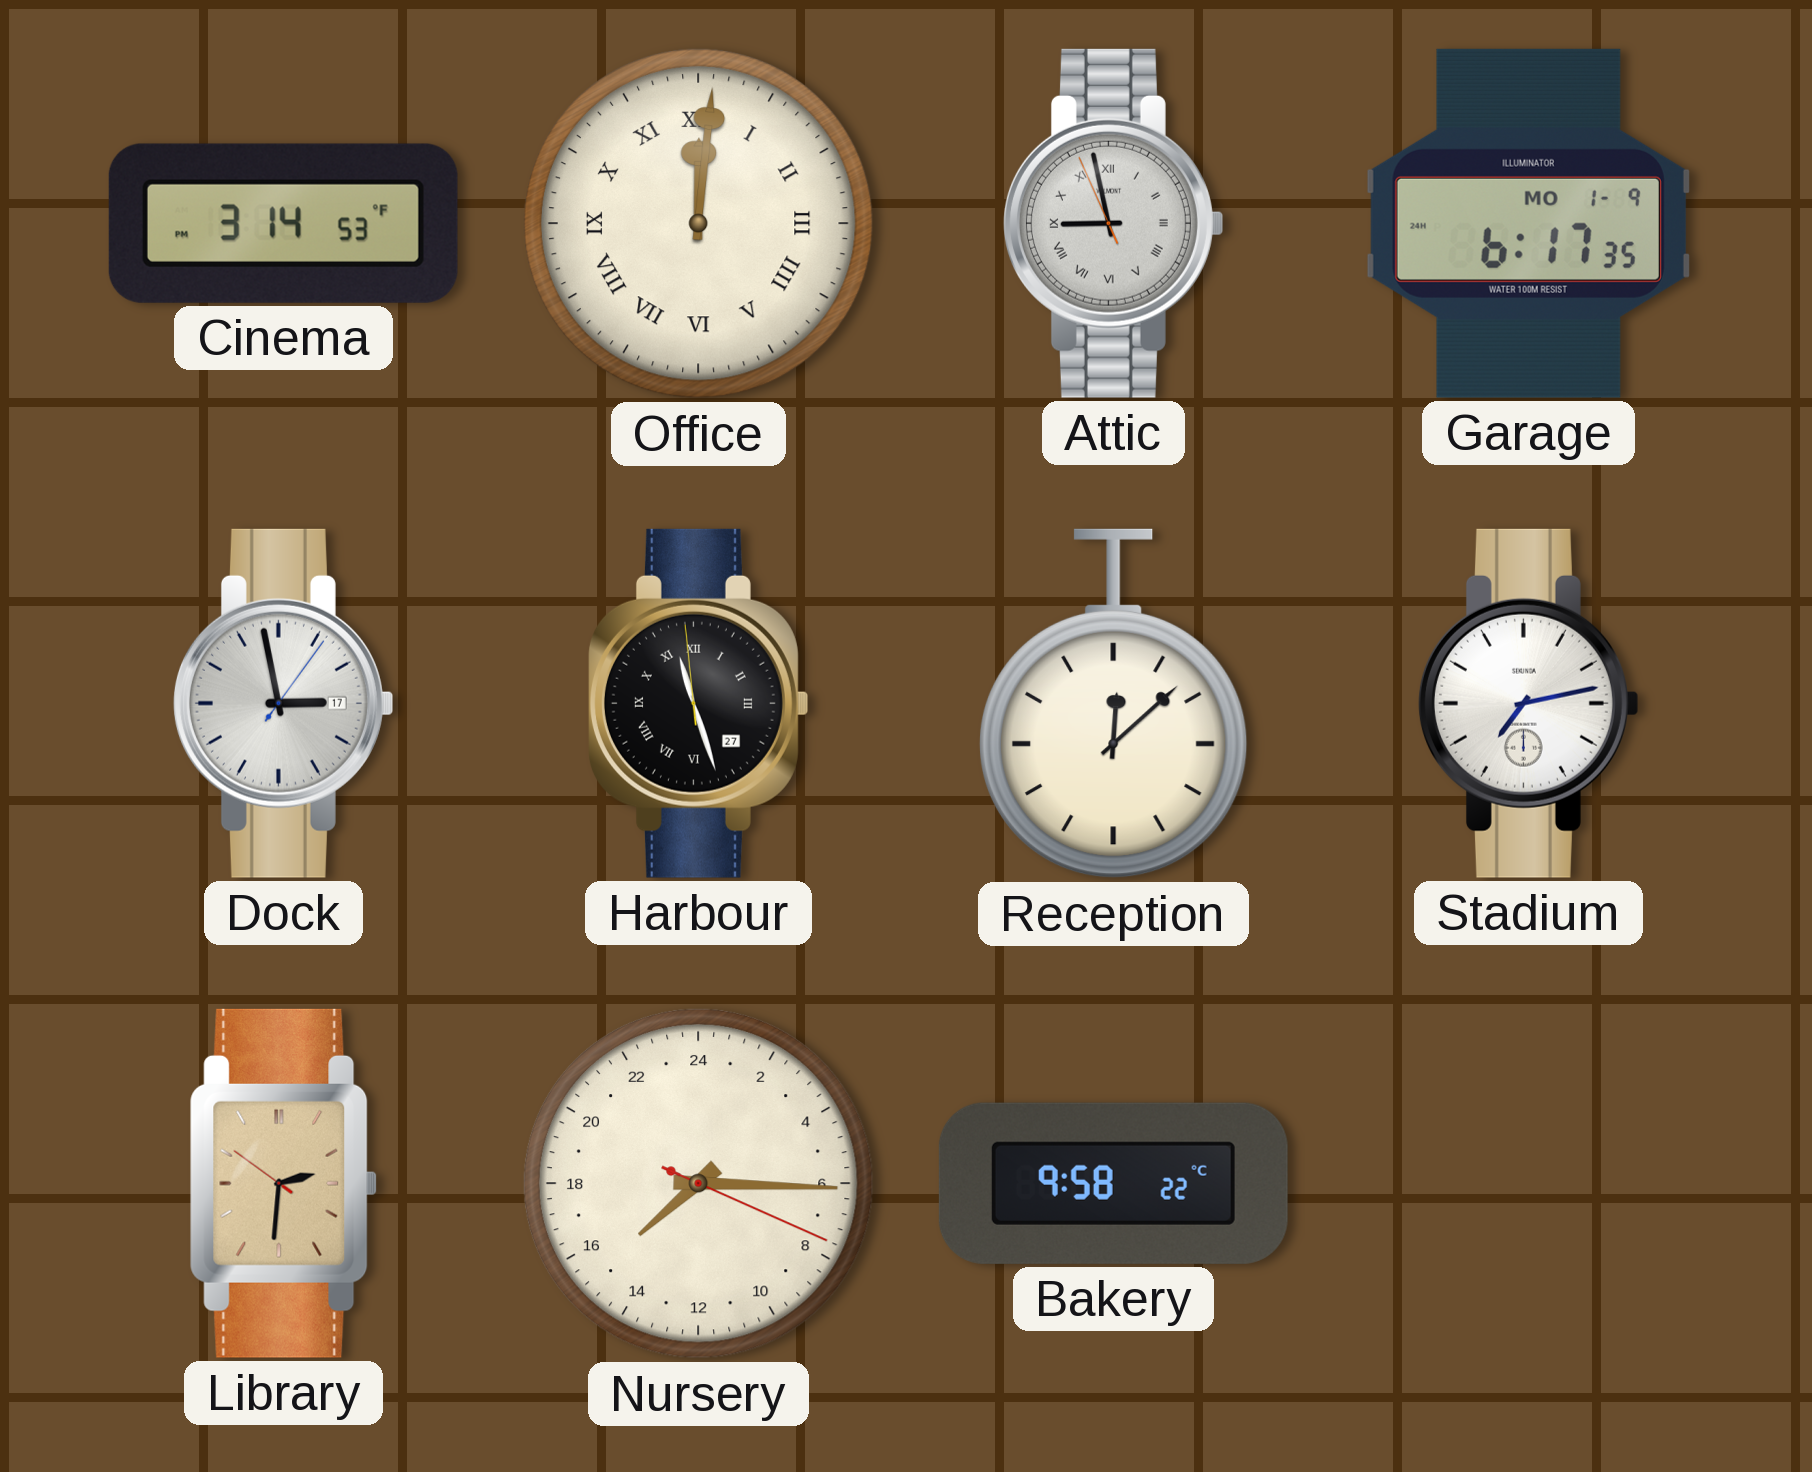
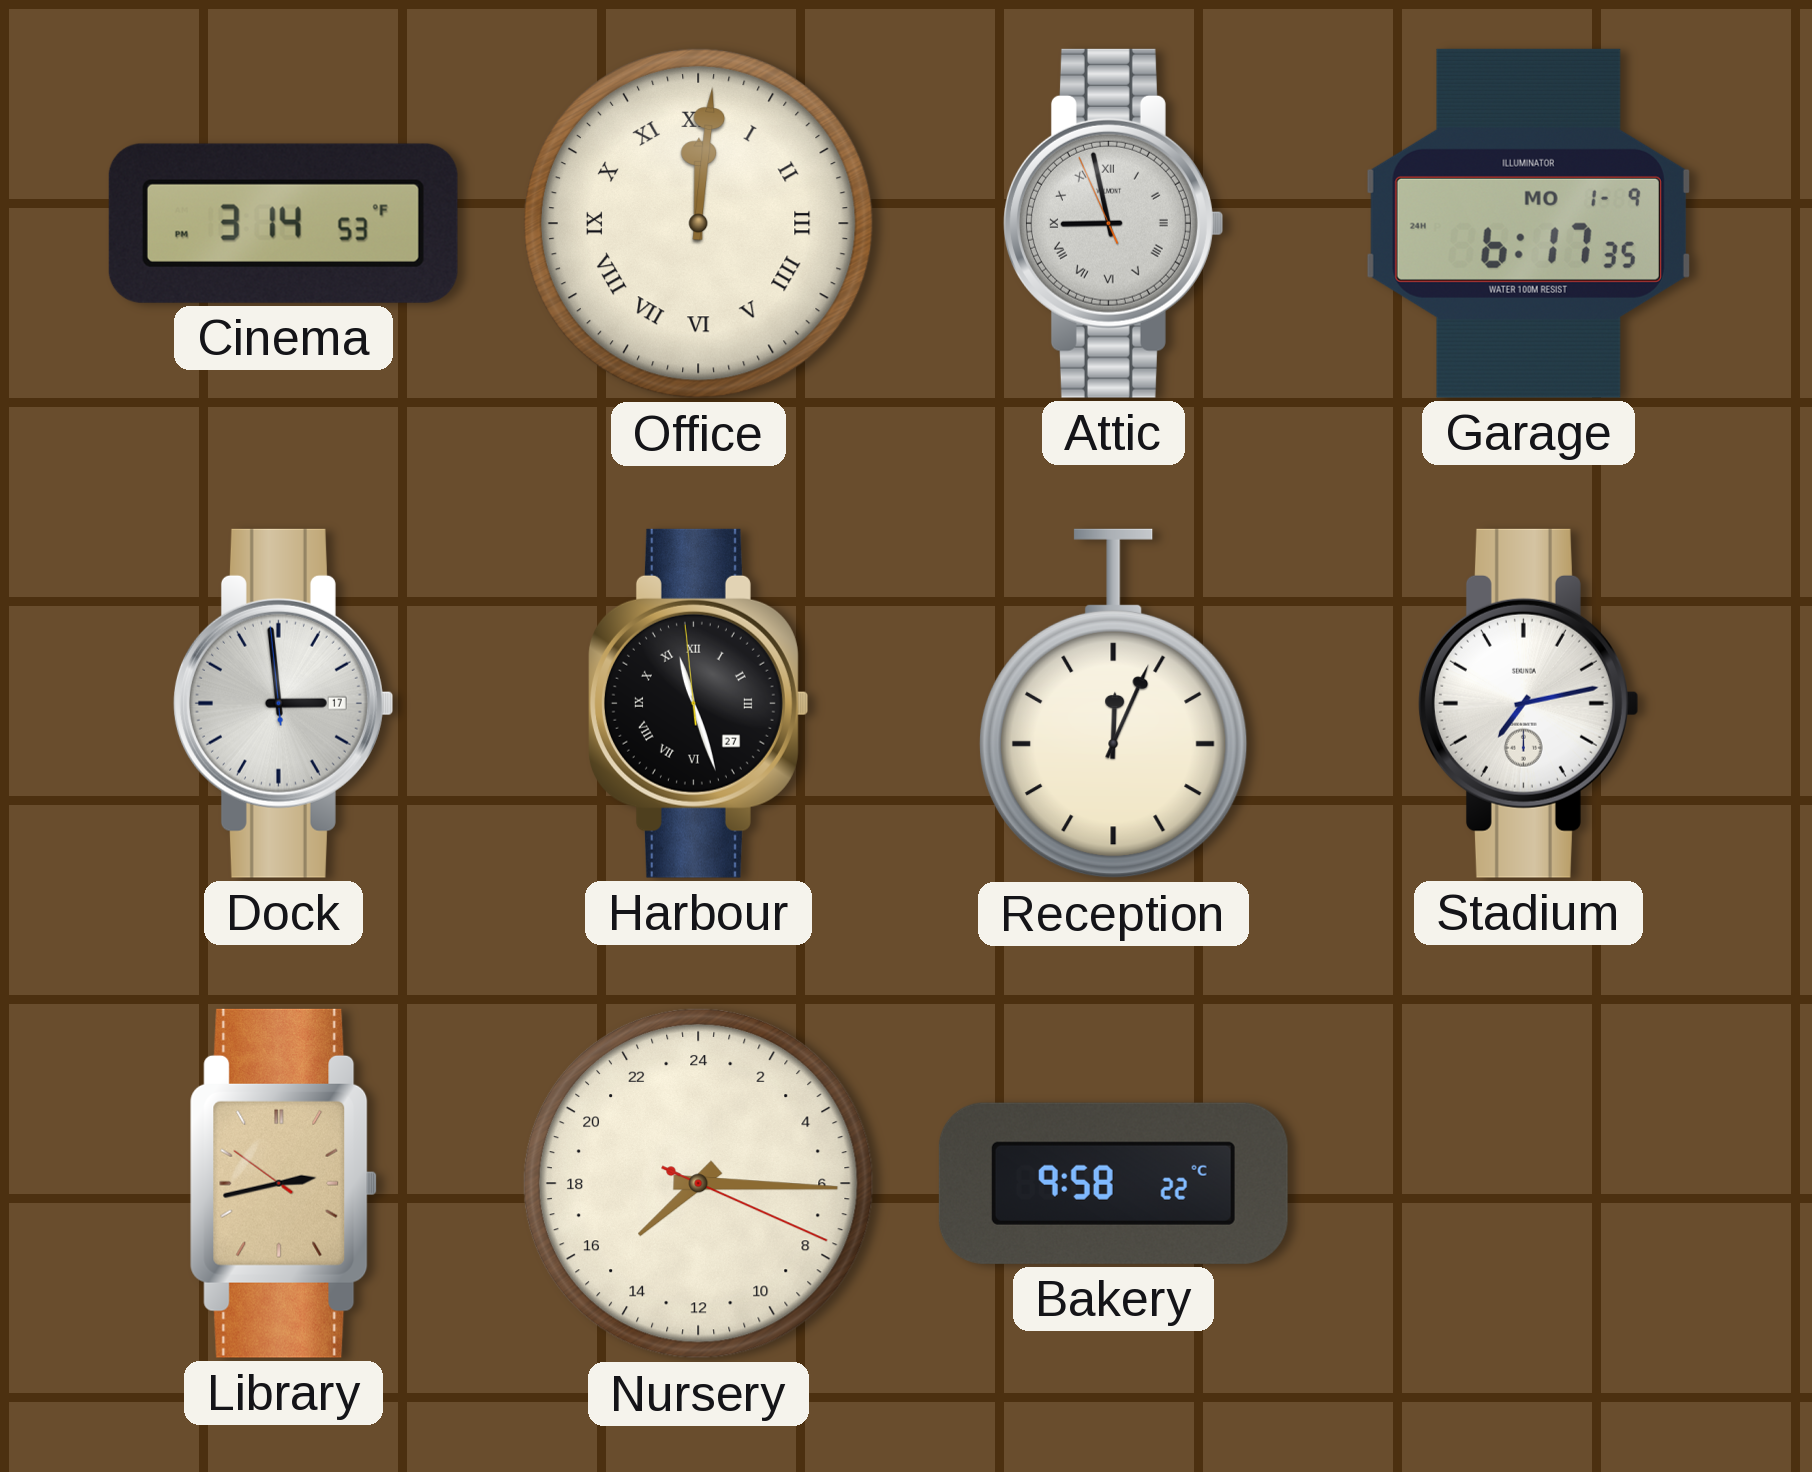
Dock: 2:58:06 -> 2:58:59 (283, 703)
Reception: 12:08 -> 12:04 (1113, 704)
Library: 2:30 -> 2:42 (283, 1183)
